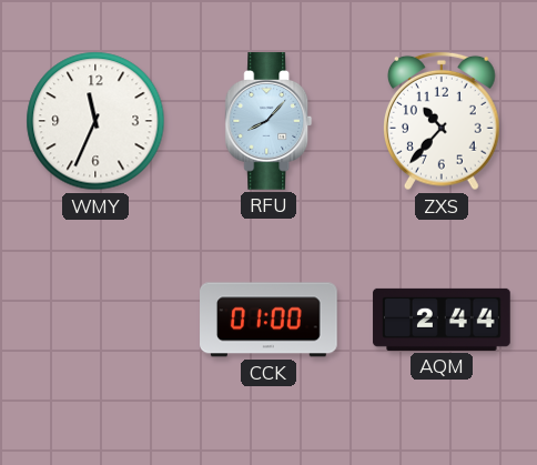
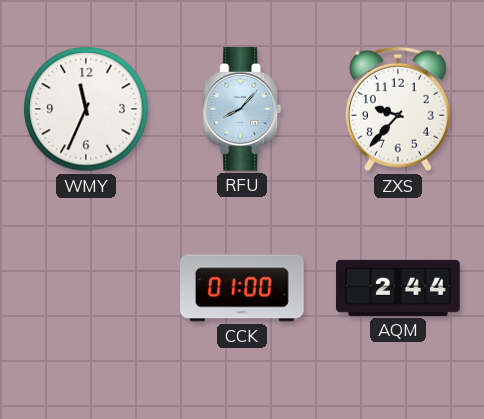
ZXS: 10:37 -> 9:37 (399, 109)
